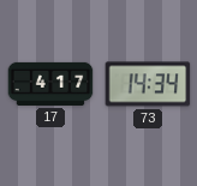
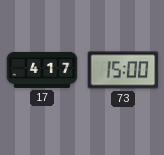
73: 14:34 -> 15:00 (123, 70)
